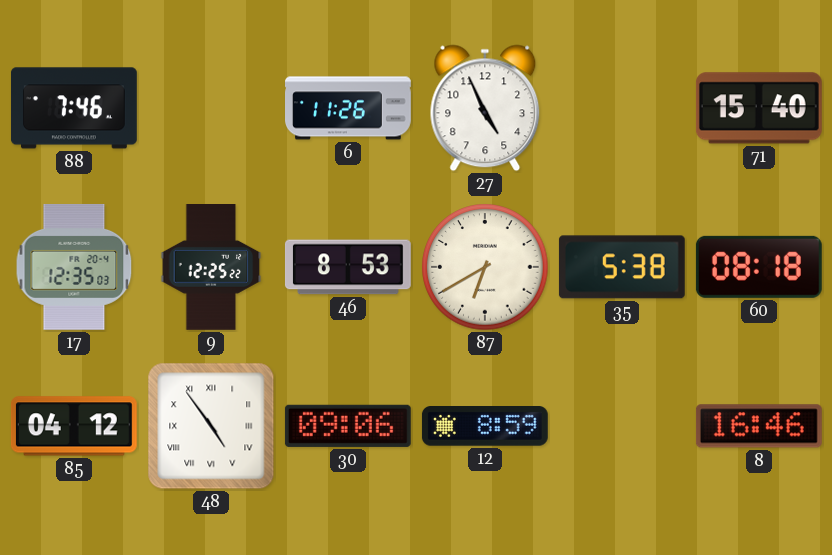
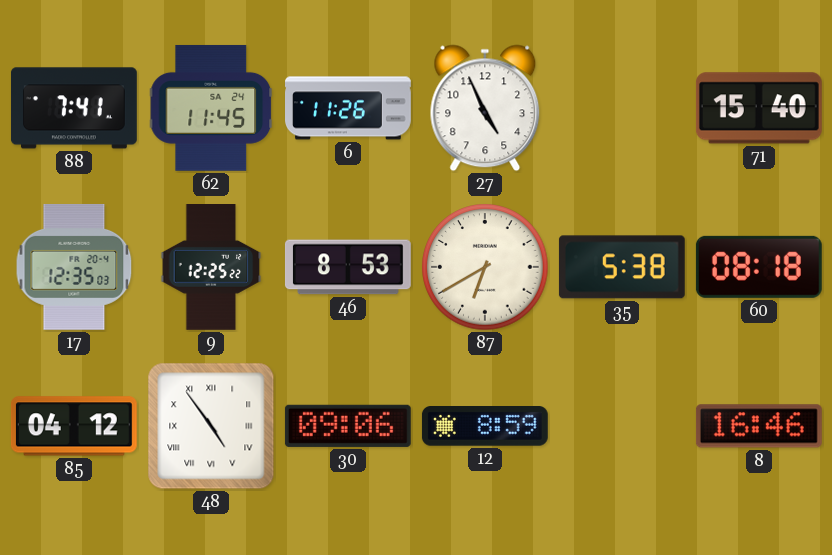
88: 7:46 -> 7:41 (74, 108)
62: none -> 11:45 (211, 108)
